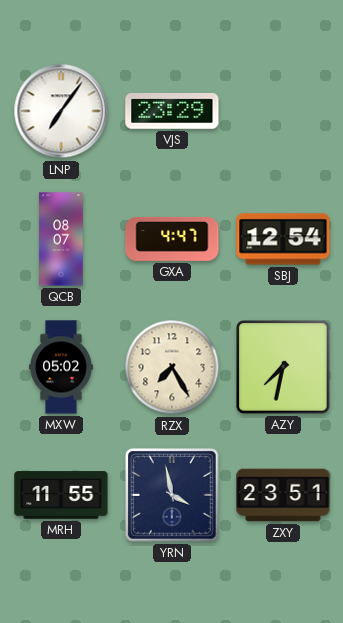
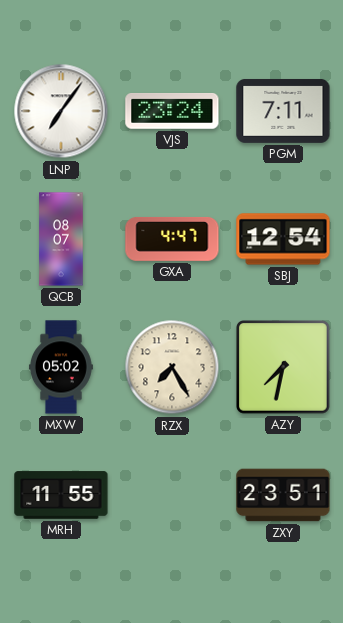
VJS: 23:29 -> 23:24 (172, 112)
PGM: none -> 7:11 (283, 111)
YRN: 3:58 -> none (173, 496)
